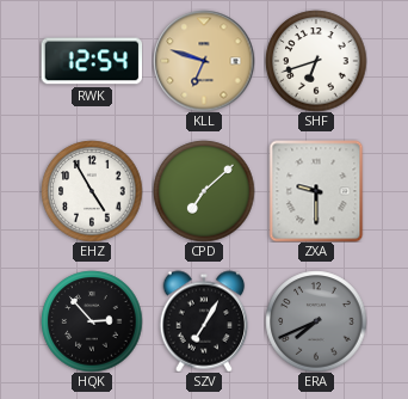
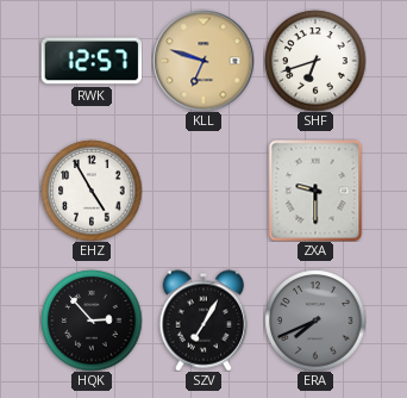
RWK: 12:54 -> 12:57 (92, 61)
CPD: 7:08 -> none (204, 191)
